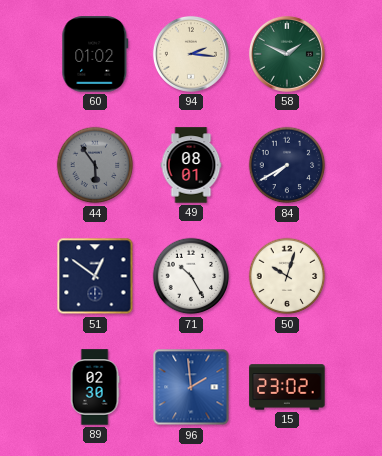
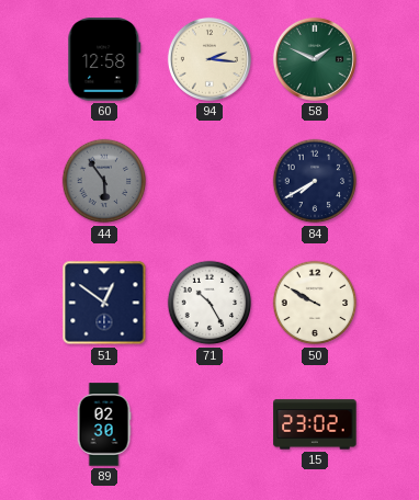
60: 01:02 -> 12:58 (104, 59)
49: 08:01 -> none (191, 165)
50: 10:03 -> 9:50 (315, 303)
96: 1:59 -> none (191, 387)
